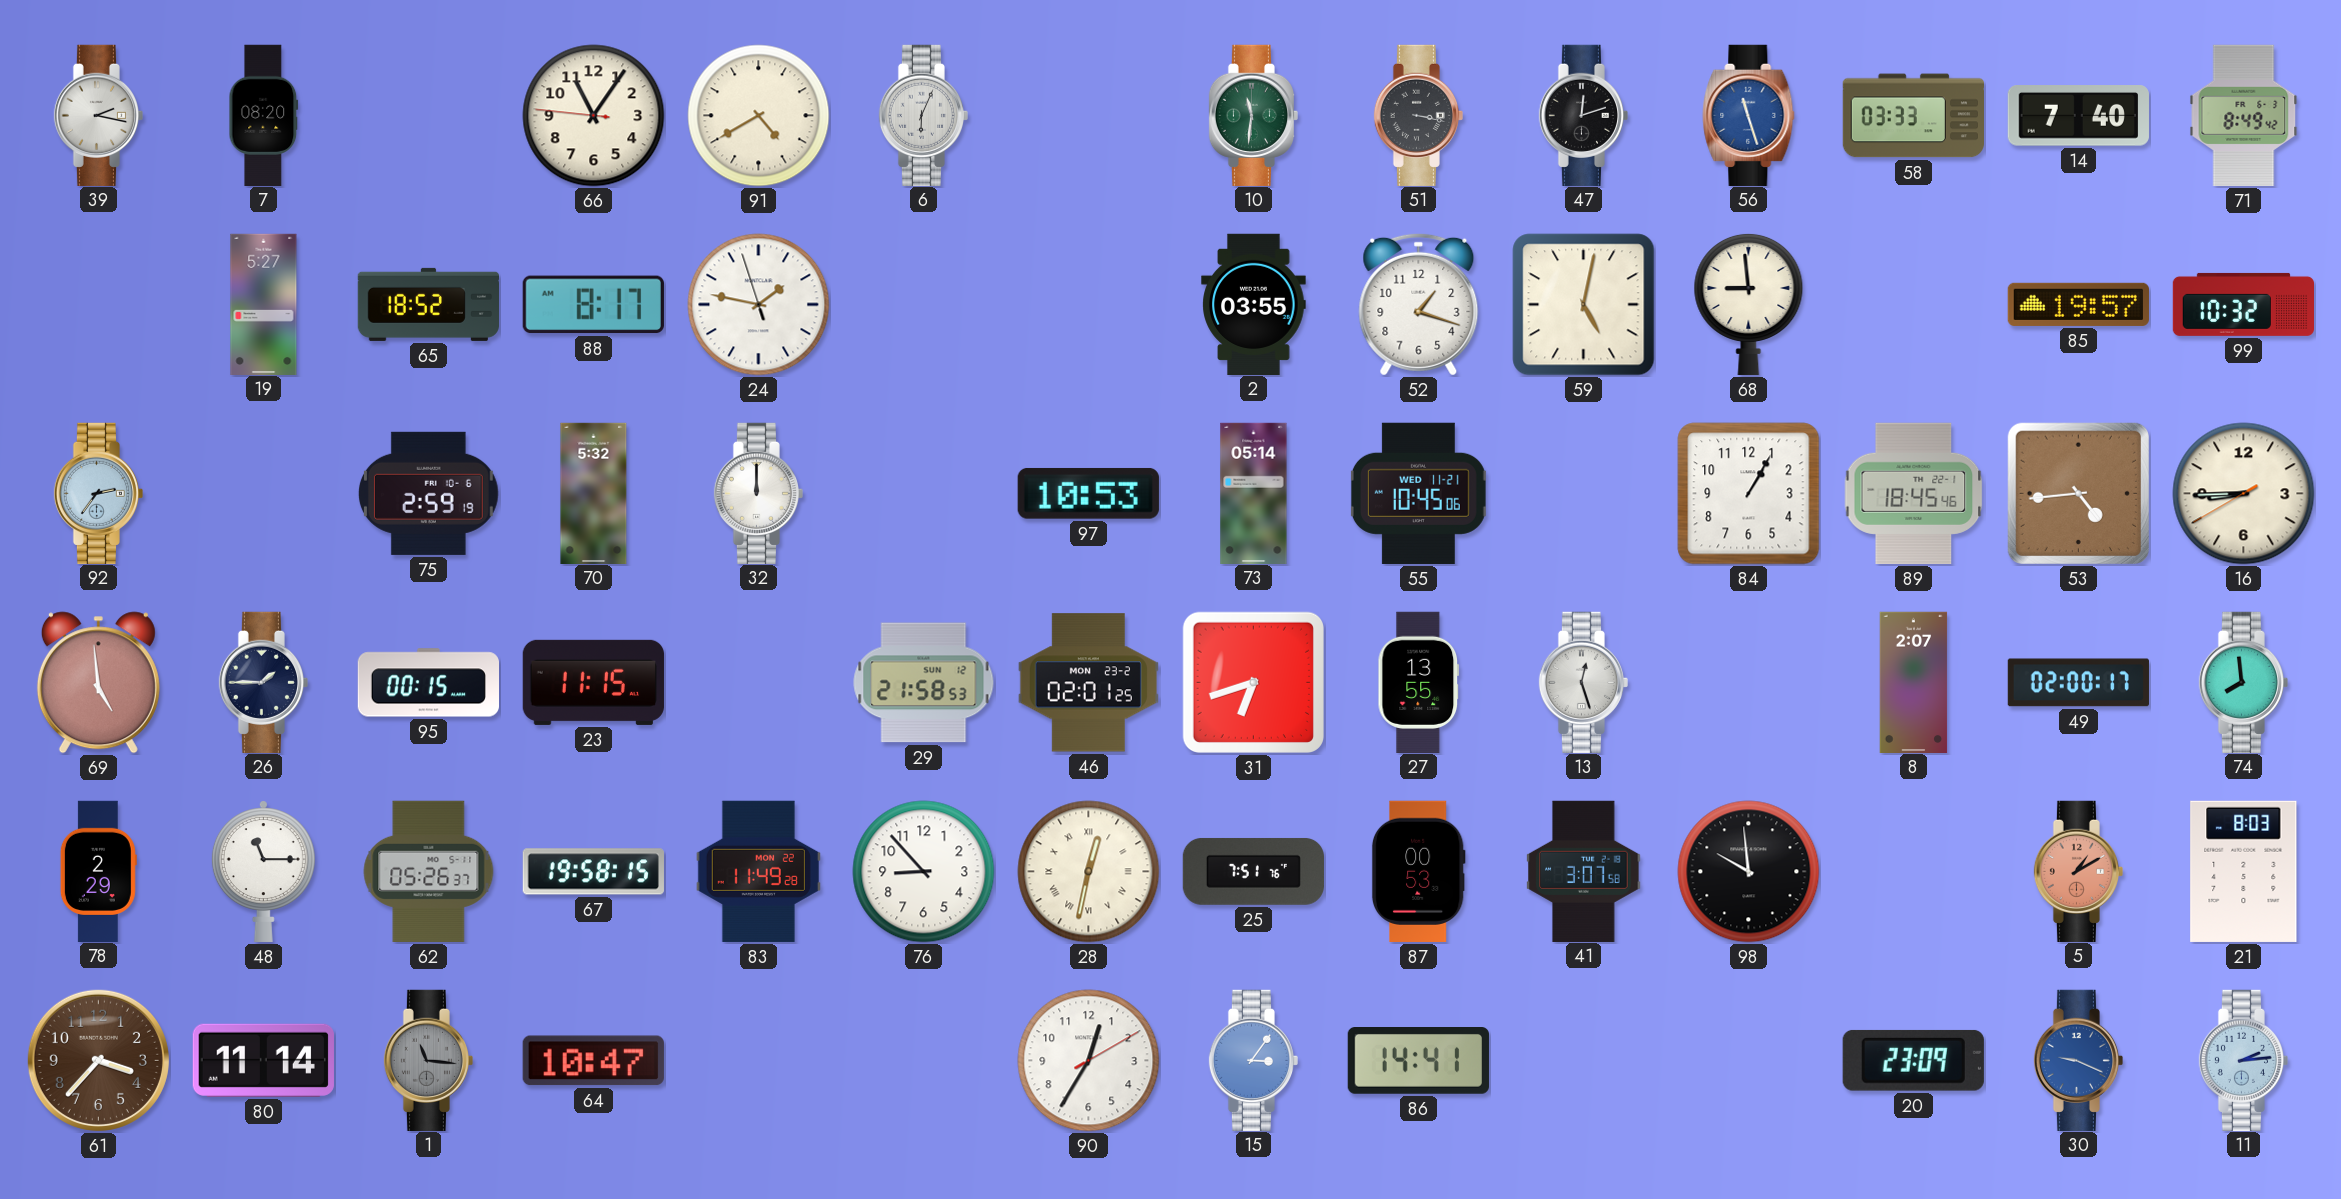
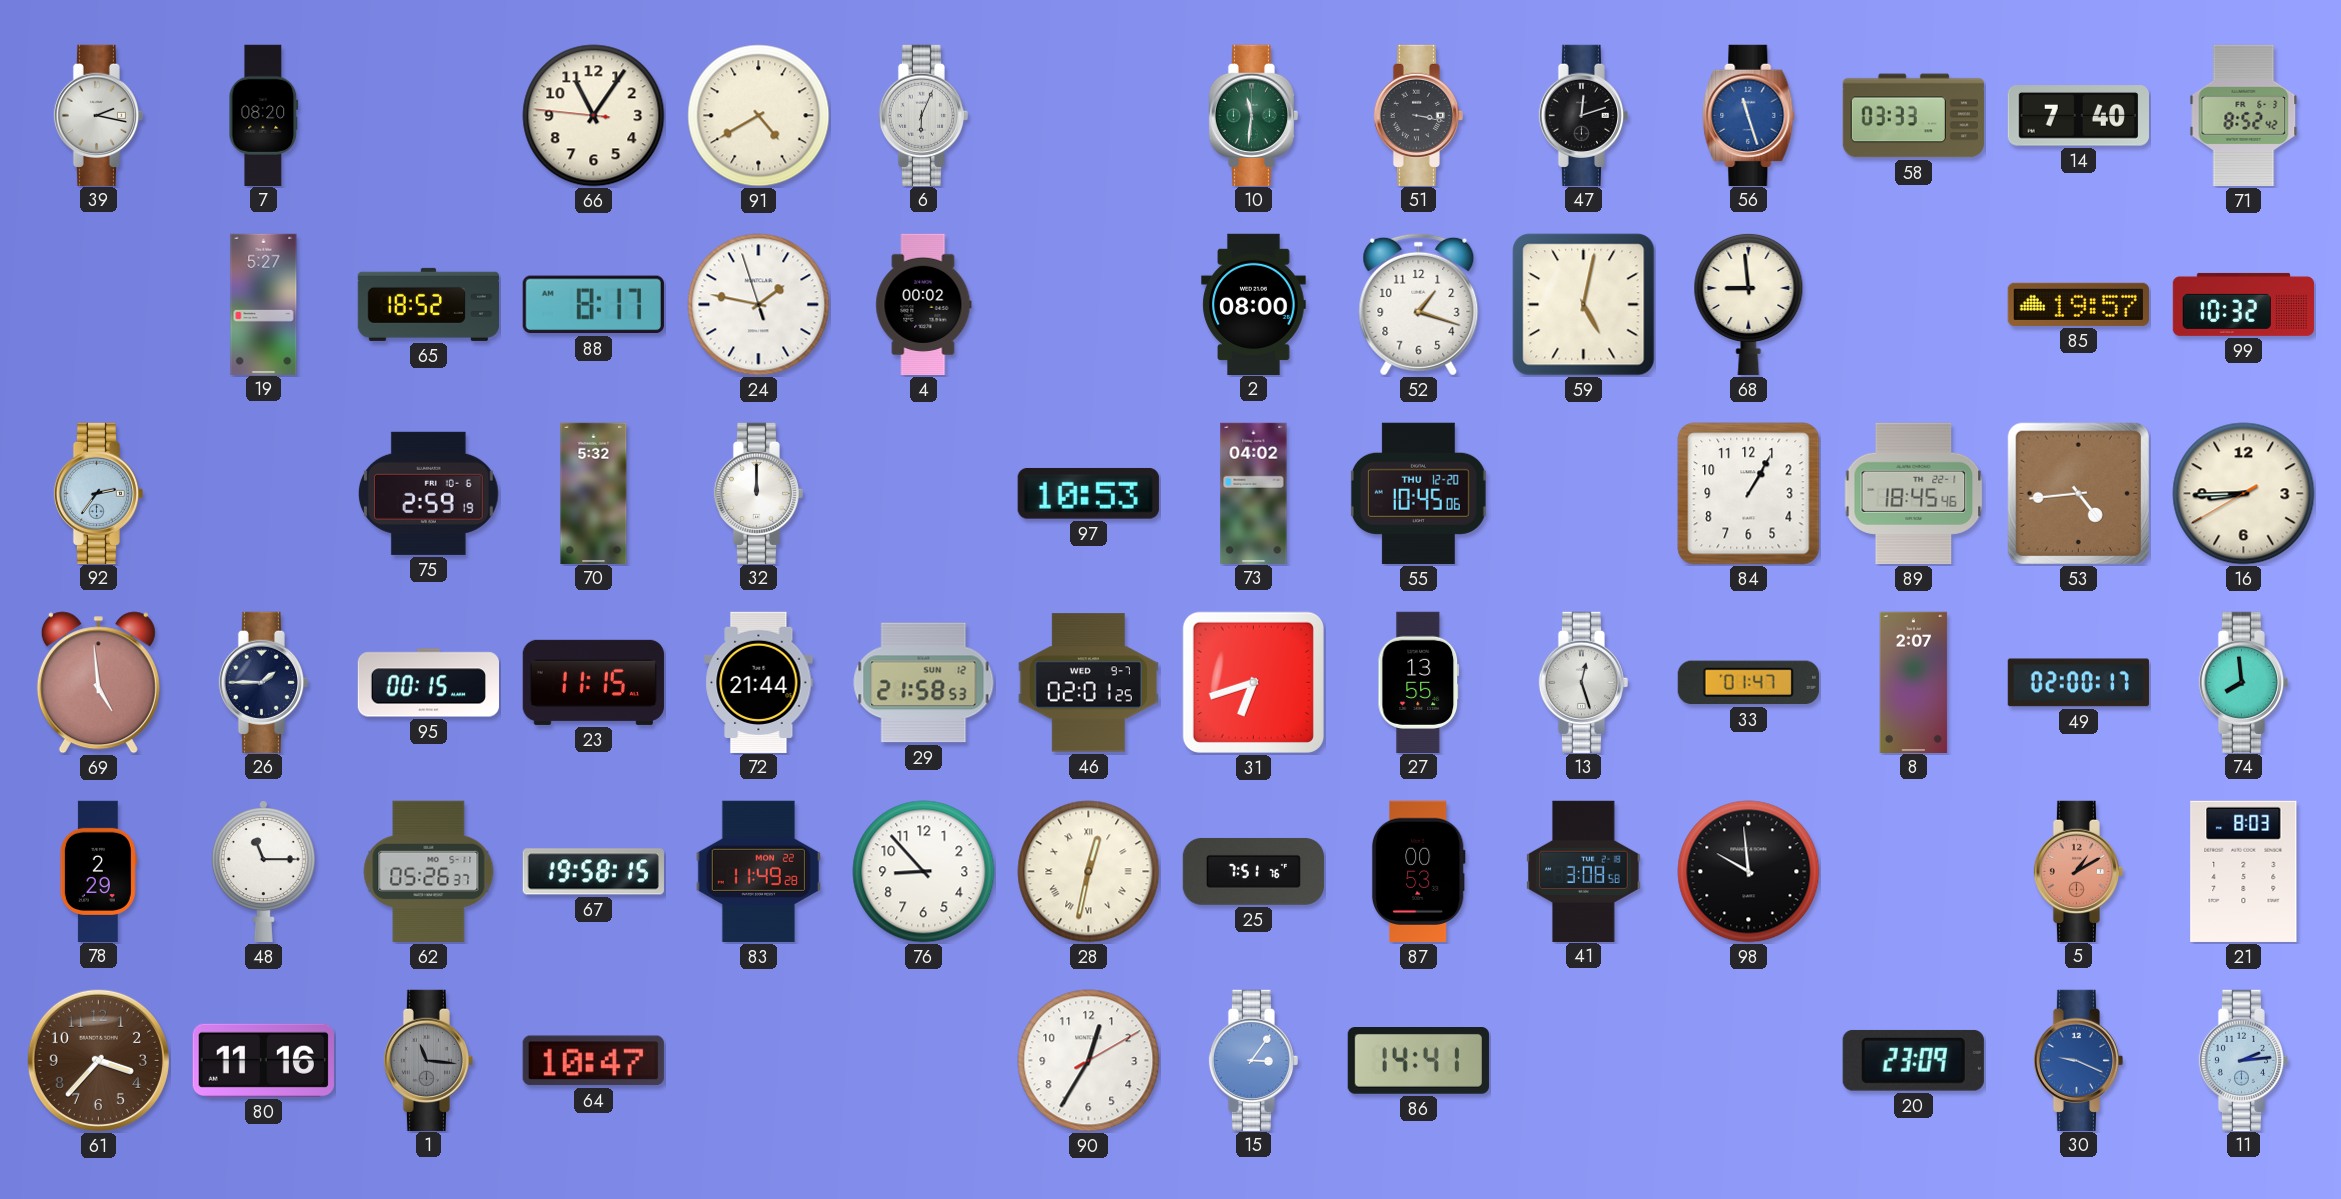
71: 8:49 -> 8:52 (2244, 115)
4: none -> 00:02 (924, 305)
2: 03:55 -> 08:00 (1254, 304)
73: 05:14 -> 04:02 (1254, 493)
55 date: WED 11-21 -> THU 12-20 (1418, 493)
72: none -> 21:44 (759, 682)
46 date: MON 23-2 -> WED 9-7 (1088, 683)
33: none -> 01:47 (1748, 683)
41: 3:07 -> 3:08 (1584, 871)
80: 11:14 -> 11:16 (263, 1060)
